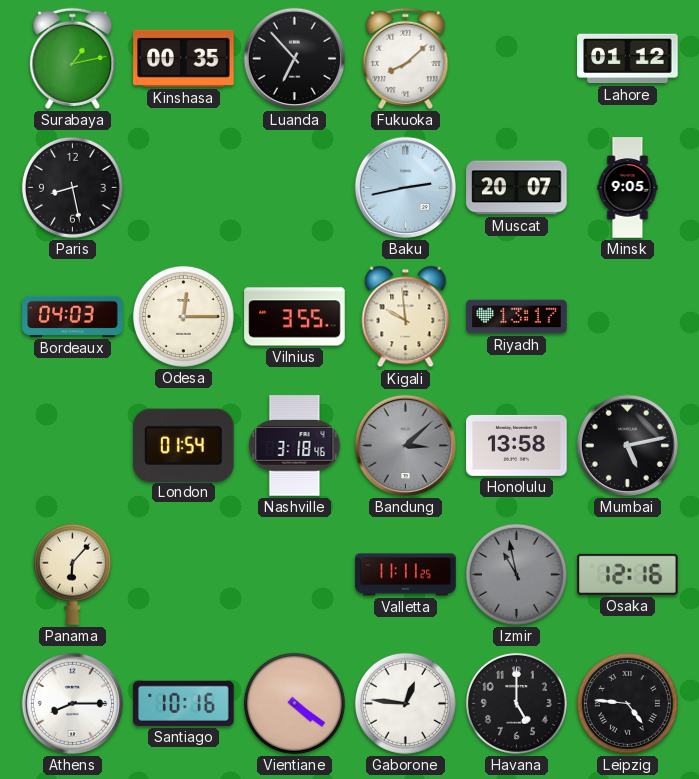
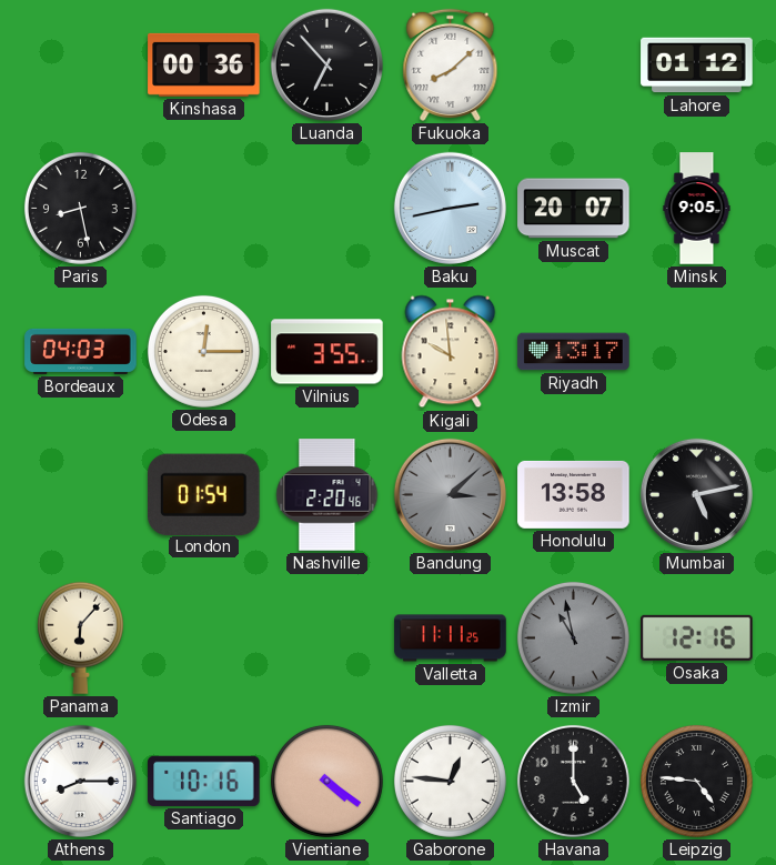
Surabaya: 1:13 -> none (73, 58)
Kinshasa: 00:35 -> 00:36 (204, 64)
Nashville: 3:18 -> 2:20 (327, 495)
